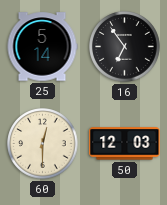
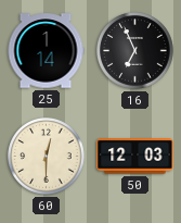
25: 5:14 -> 1:14 (46, 51)
16: 6:54 -> 6:56 (135, 51)
